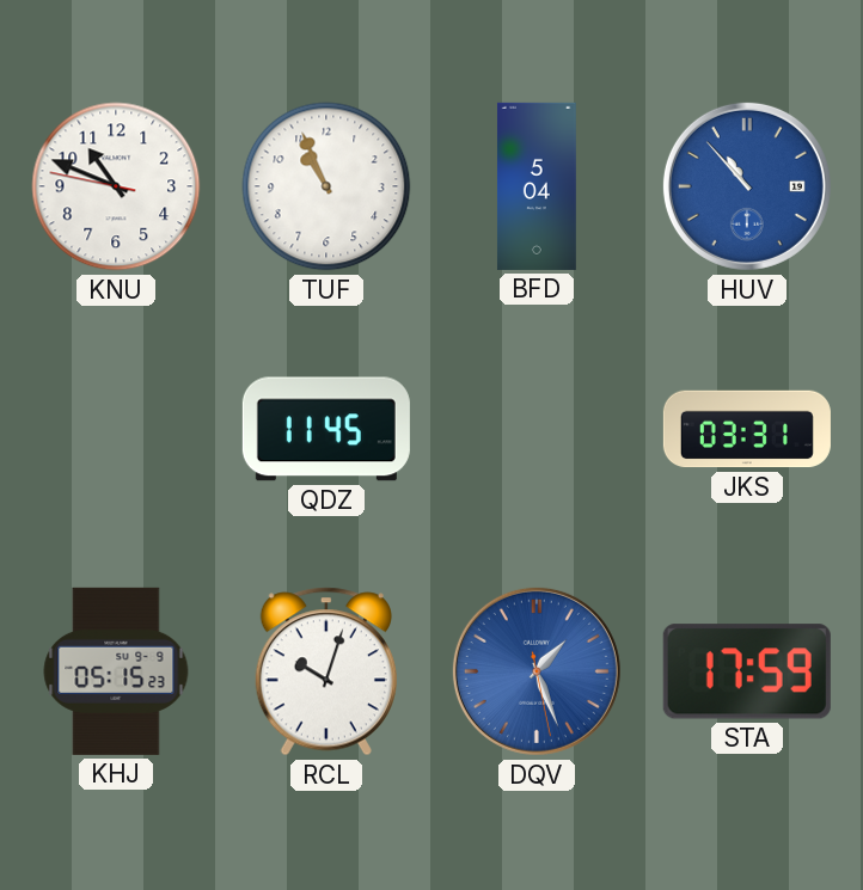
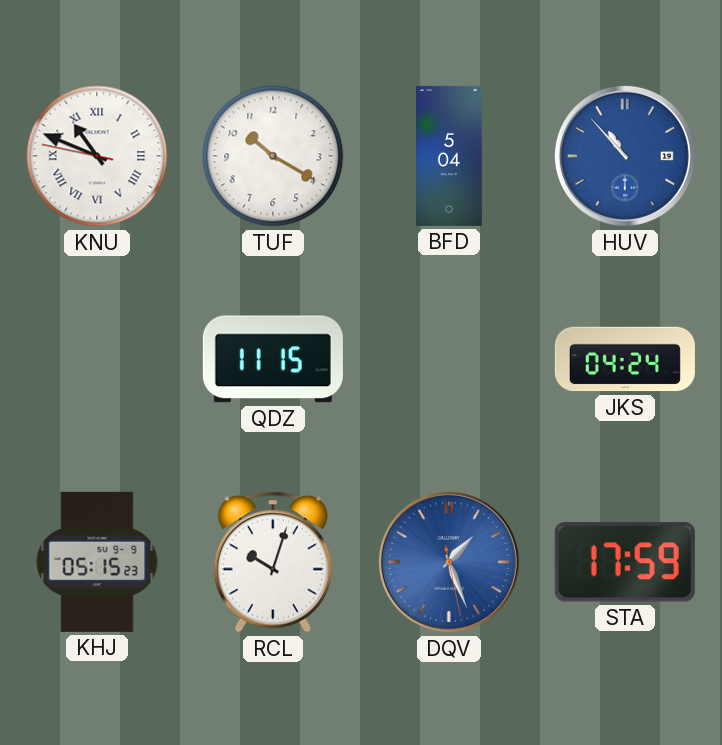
KNU numerals: Arabic -> Roman (97, 156)
TUF: 10:56 -> 10:20 (273, 156)
QDZ: 11:45 -> 11:15 (273, 359)
JKS: 03:31 -> 04:24 (625, 359)
